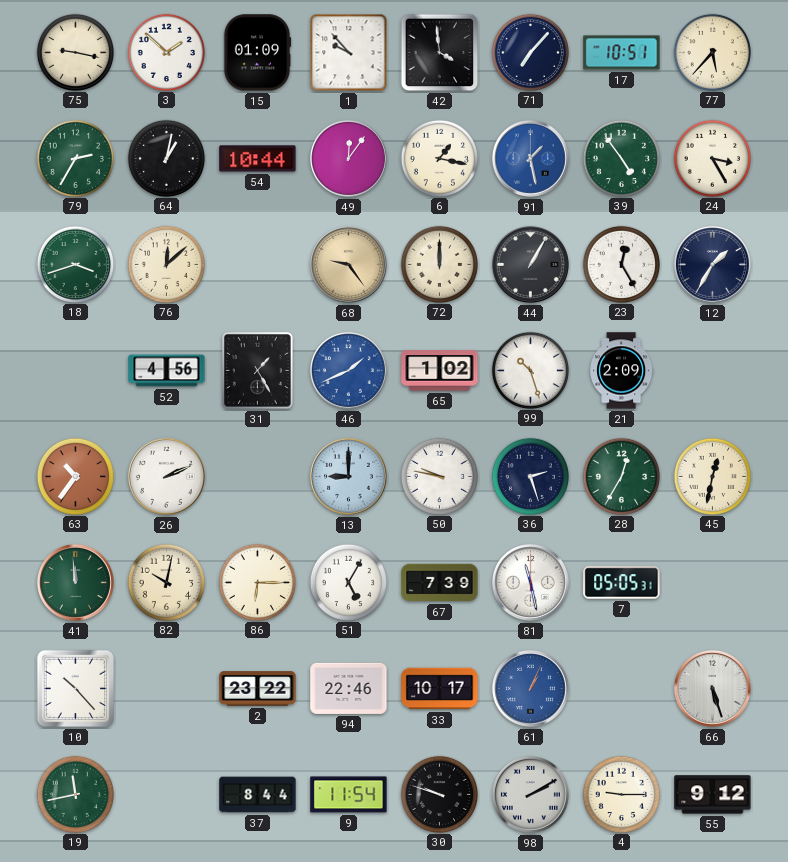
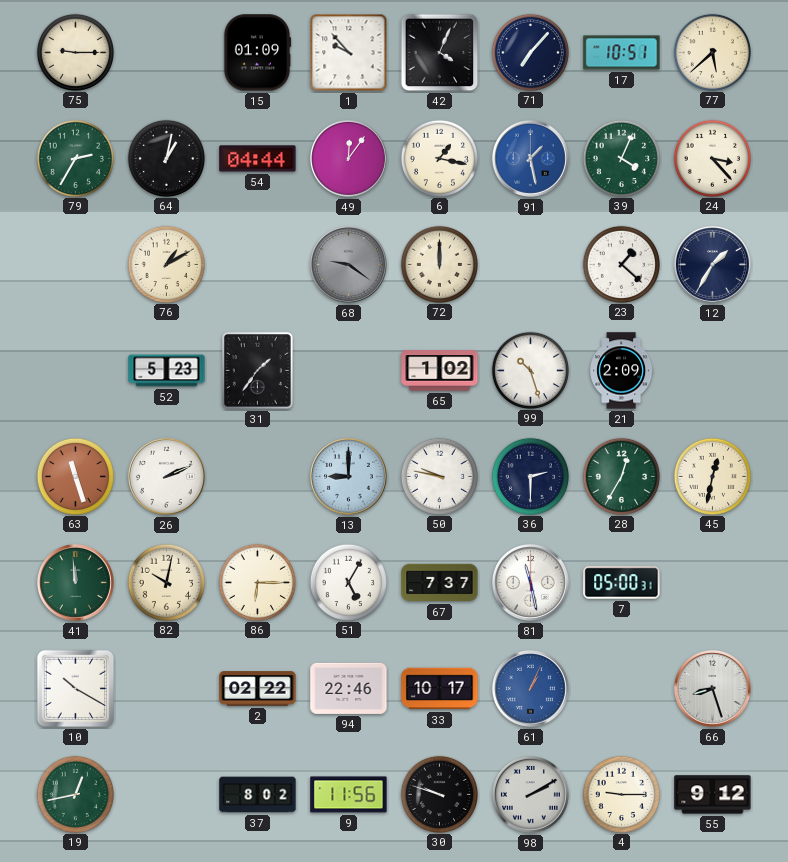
75: 9:17 -> 9:15 (75, 52)
3: 1:52 -> none (166, 52)
42: 3:59 -> 4:04 (440, 53)
77: 5:37 -> 5:38 (712, 52)
54: 10:44 -> 04:44 (258, 159)
39: 4:54 -> 4:04 (621, 158)
24: 3:25 -> 3:23 (712, 158)
18: 3:42 -> none (75, 264)
76: 12:08 -> 1:10 (166, 264)
68: 9:24 -> 9:21 (348, 264)
68 dial: champagne -> grey (348, 264)
44: 1:05 -> none (530, 264)
23: 12:25 -> 1:22 (621, 264)
52: 4:56 -> 5:23 (167, 371)
31: 1:25 -> 1:36 (257, 370)
46: 1:41 -> none (348, 370)
63: 10:36 -> 11:27 (75, 476)
36: 2:27 -> 2:30 (530, 476)
67: 7:39 -> 7:37 (440, 583)
7: 05:05 -> 05:00 (622, 583)
10: 10:23 -> 10:20 (76, 689)
2: 23:22 -> 02:22 (258, 689)
66: 5:27 -> 8:27 (712, 688)
19: 11:43 -> 12:43 (75, 794)
37: 8:44 -> 8:02 (258, 795)
9: 11:54 -> 11:56 (349, 795)
